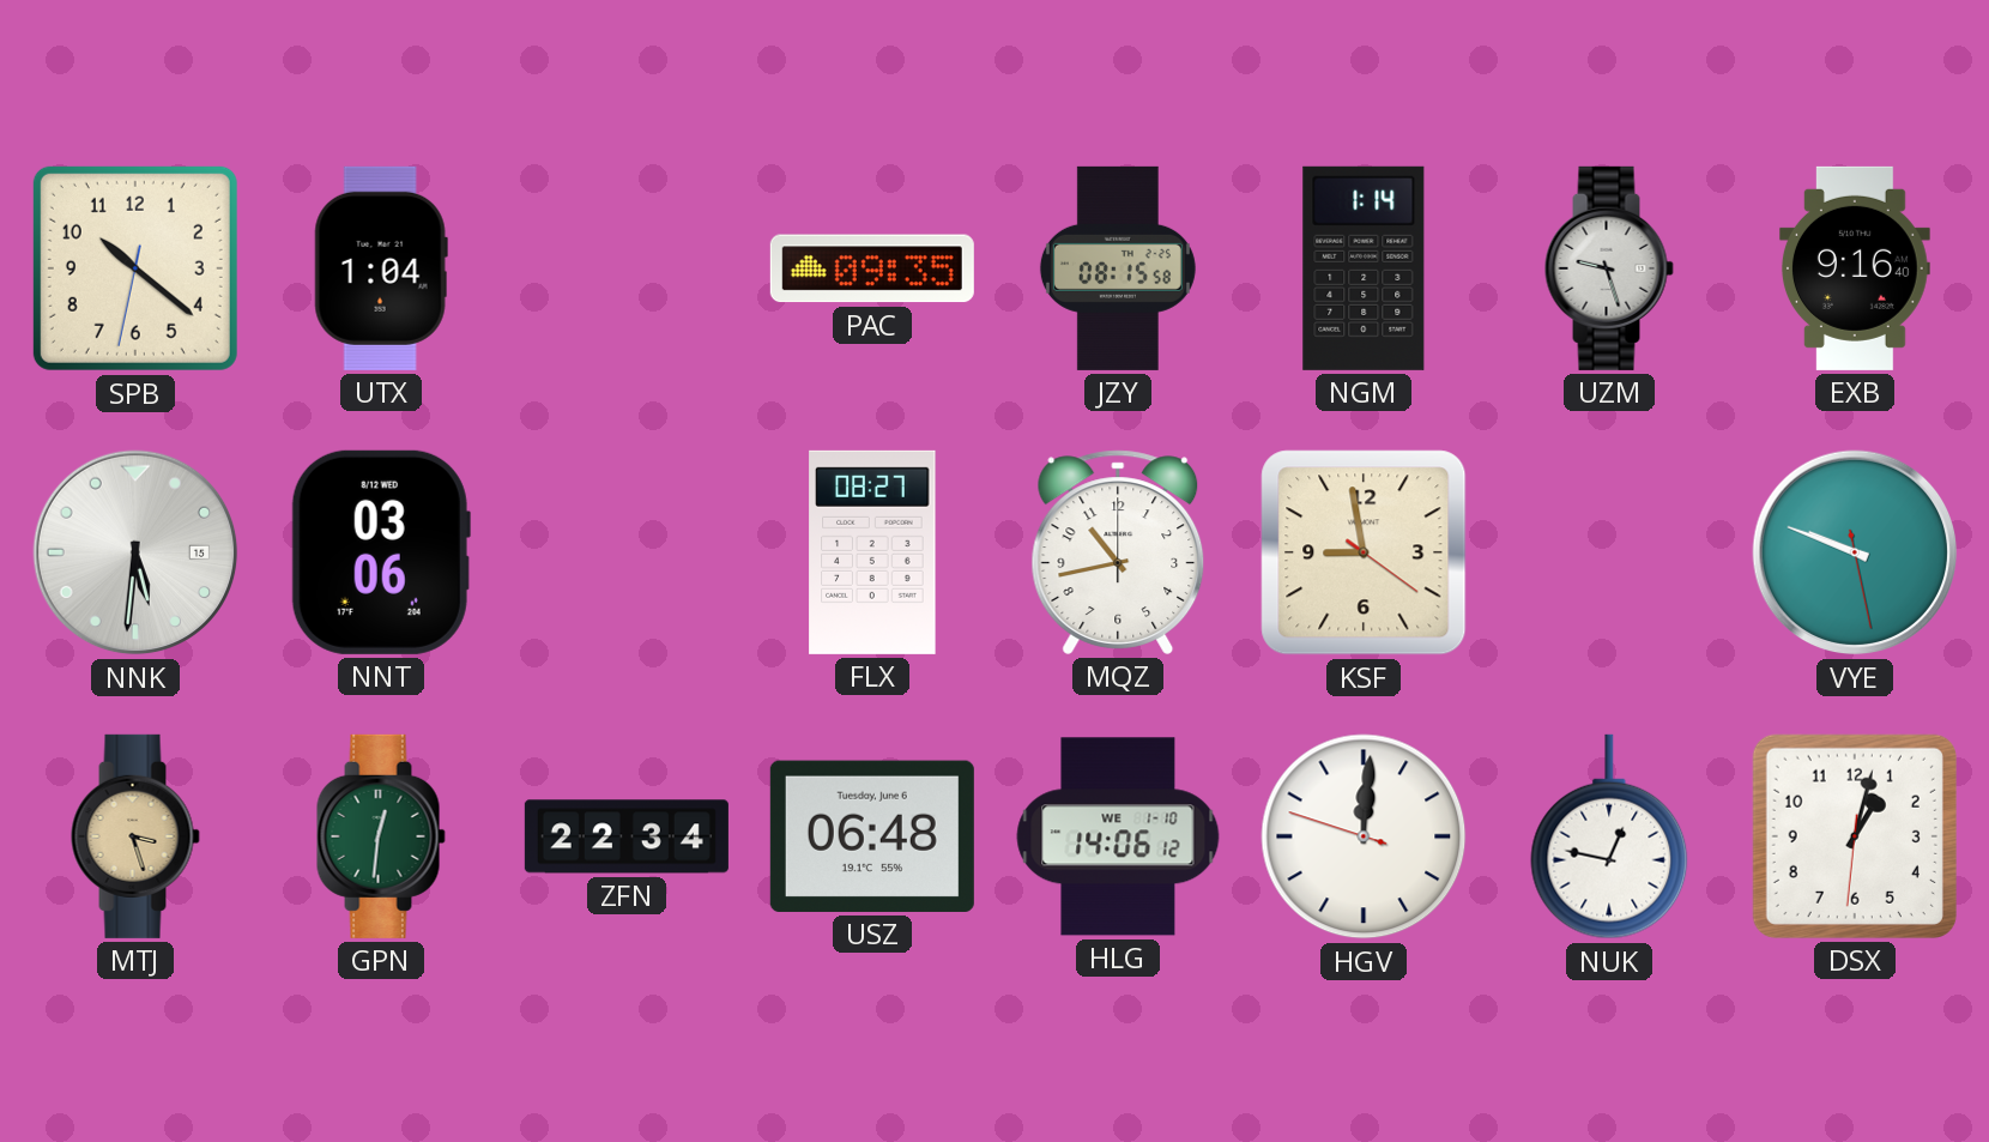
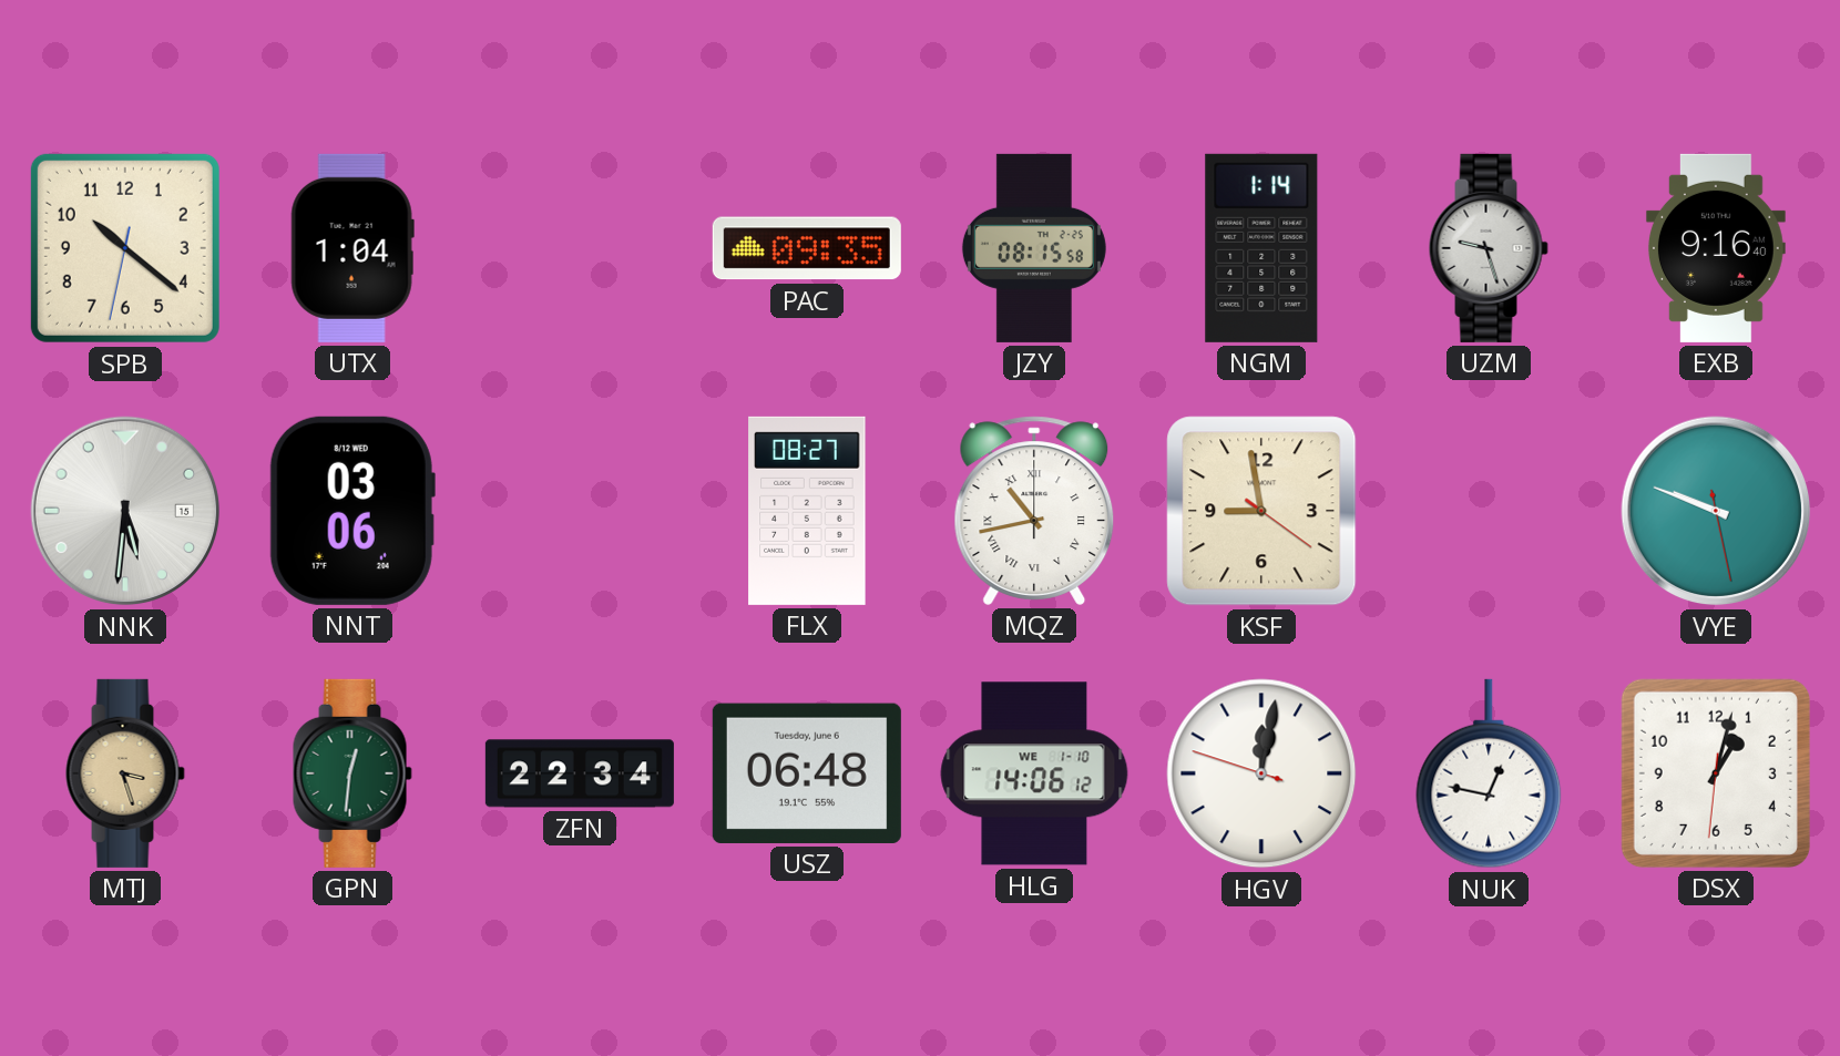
MQZ numerals: Arabic -> Roman (1034, 511)
HGV: 12:00 -> 12:01 (1261, 773)
